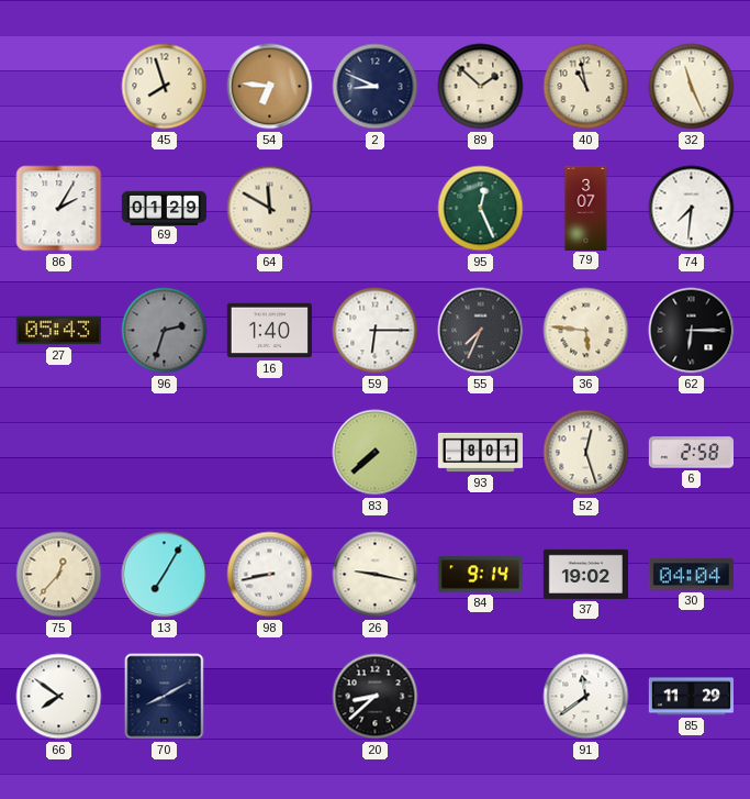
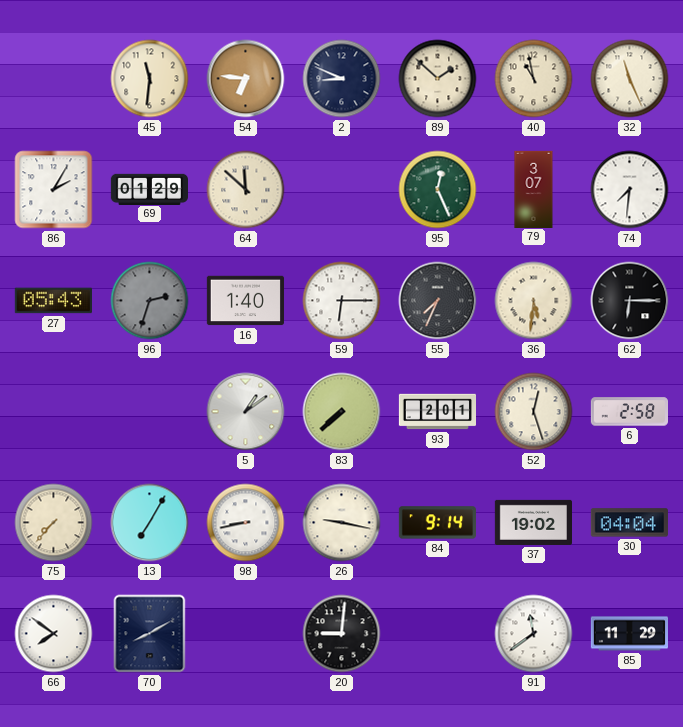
45: 7:57 -> 11:31 (150, 79)
64: 11:50 -> 11:52 (246, 190)
36: 5:46 -> 5:31 (534, 301)
5: none -> 1:09 (246, 412)
93: 8:01 -> 2:01 (437, 412)
75: 12:37 -> 7:37 (54, 523)
20: 8:38 -> 9:01 (342, 634)
